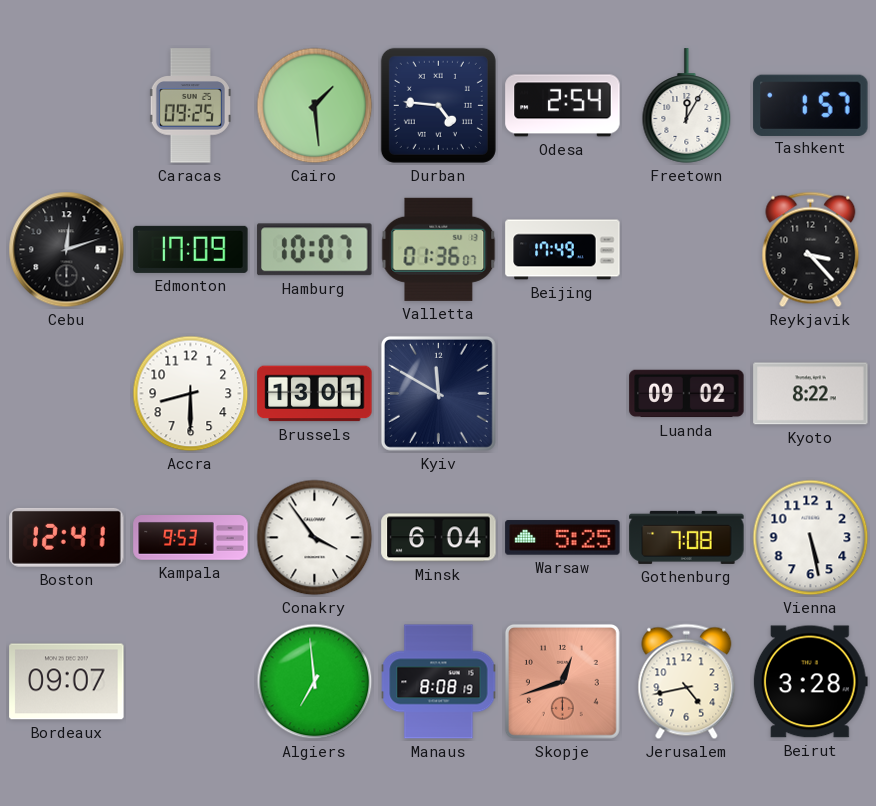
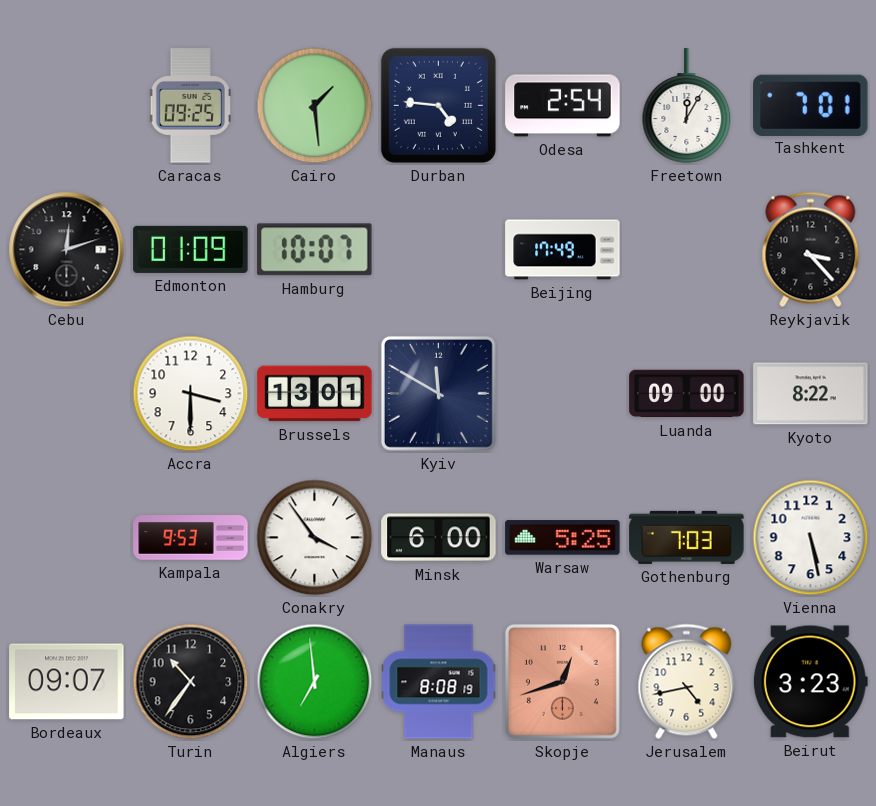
Tashkent: 1:57 -> 7:01 (811, 105)
Edmonton: 17:09 -> 01:09 (191, 249)
Valletta: 01:36 -> none (439, 249)
Accra: 8:30 -> 3:30 (191, 394)
Luanda: 09:02 -> 09:00 (687, 394)
Boston: 12:41 -> none (67, 537)
Minsk: 6:04 -> 6:00 (439, 538)
Gothenburg: 7:08 -> 7:03 (687, 537)
Turin: none -> 10:36 (191, 682)
Beirut: 3:28 -> 3:23 (810, 682)
